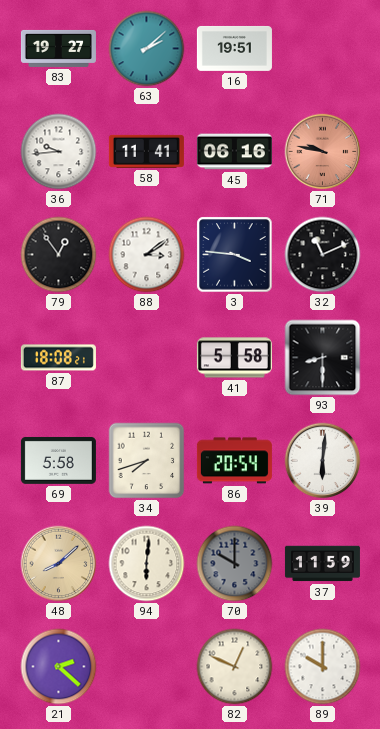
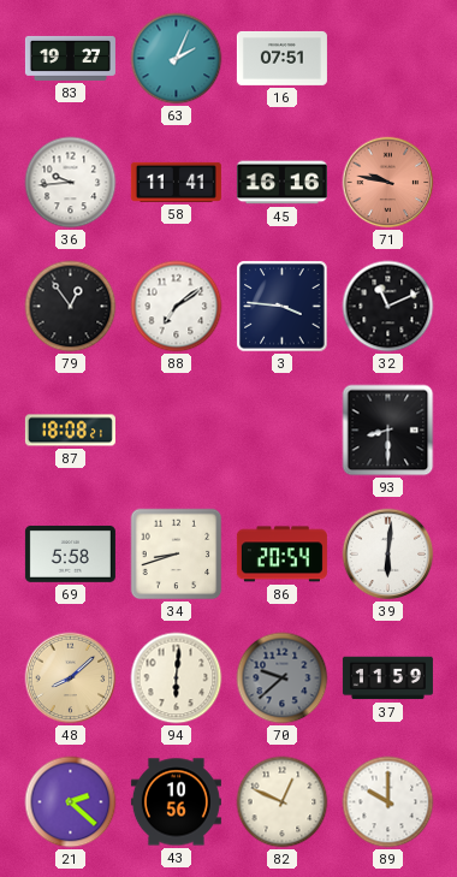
63: 2:08 -> 2:04 (177, 59)
16: 19:51 -> 07:51 (281, 59)
45: 06:16 -> 16:16 (281, 183)
88: 3:09 -> 7:09 (177, 307)
41: 5:58 -> none (234, 358)
34: 7:42 -> 8:42 (177, 555)
70: 10:00 -> 9:38 (283, 679)
43: none -> 10:56 (176, 802)
